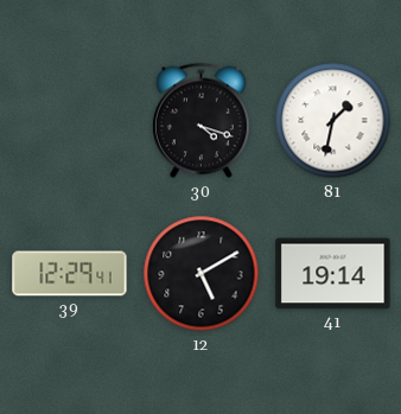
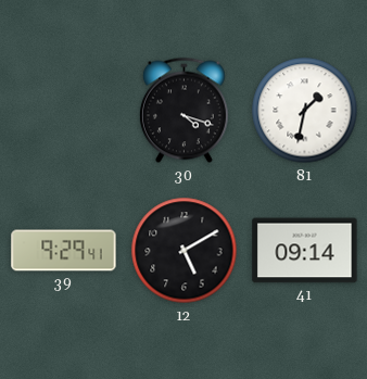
39: 12:29 -> 9:29 (64, 251)
41: 19:14 -> 09:14 (305, 251)
